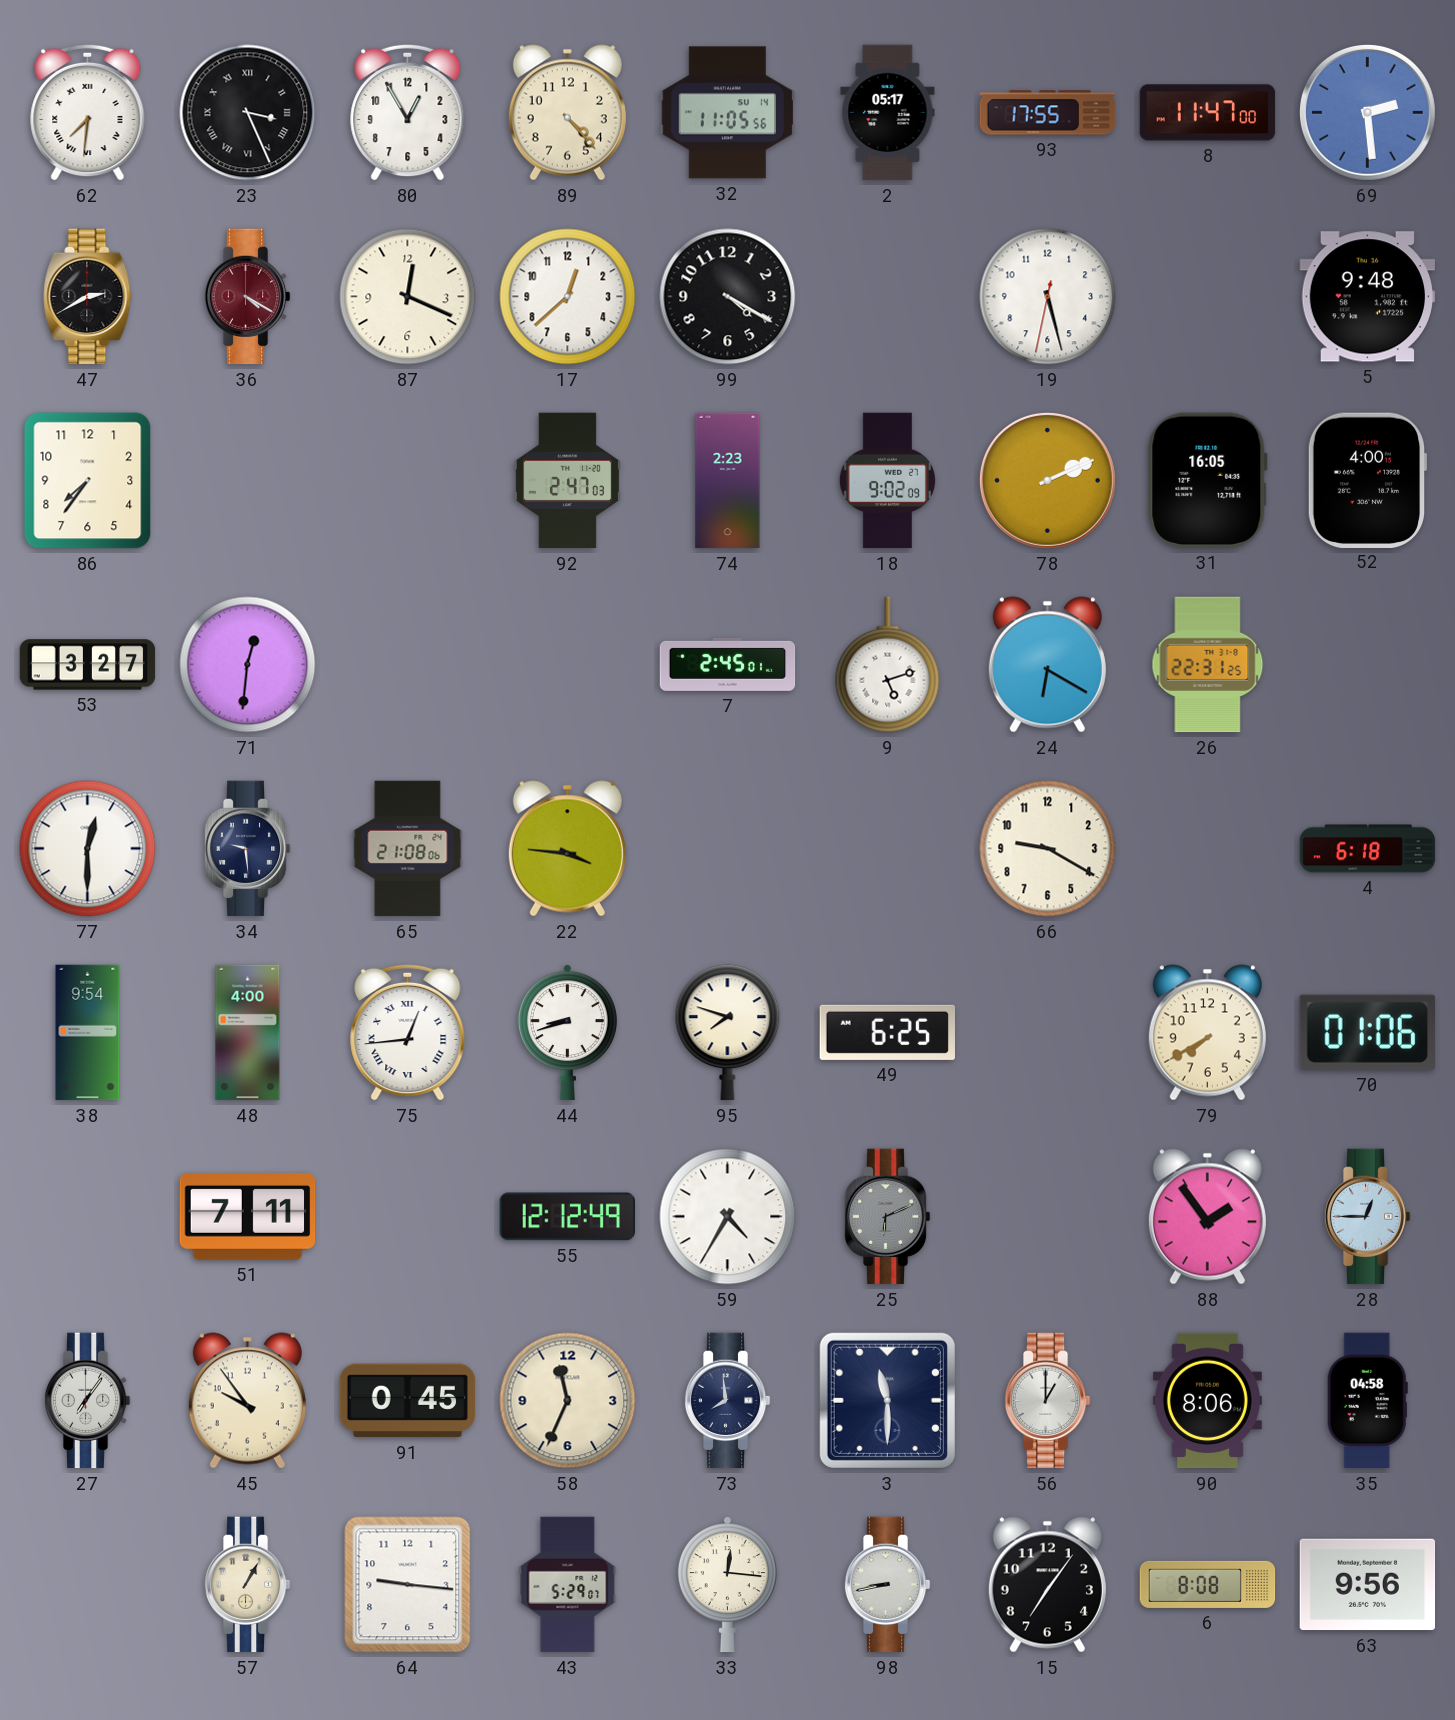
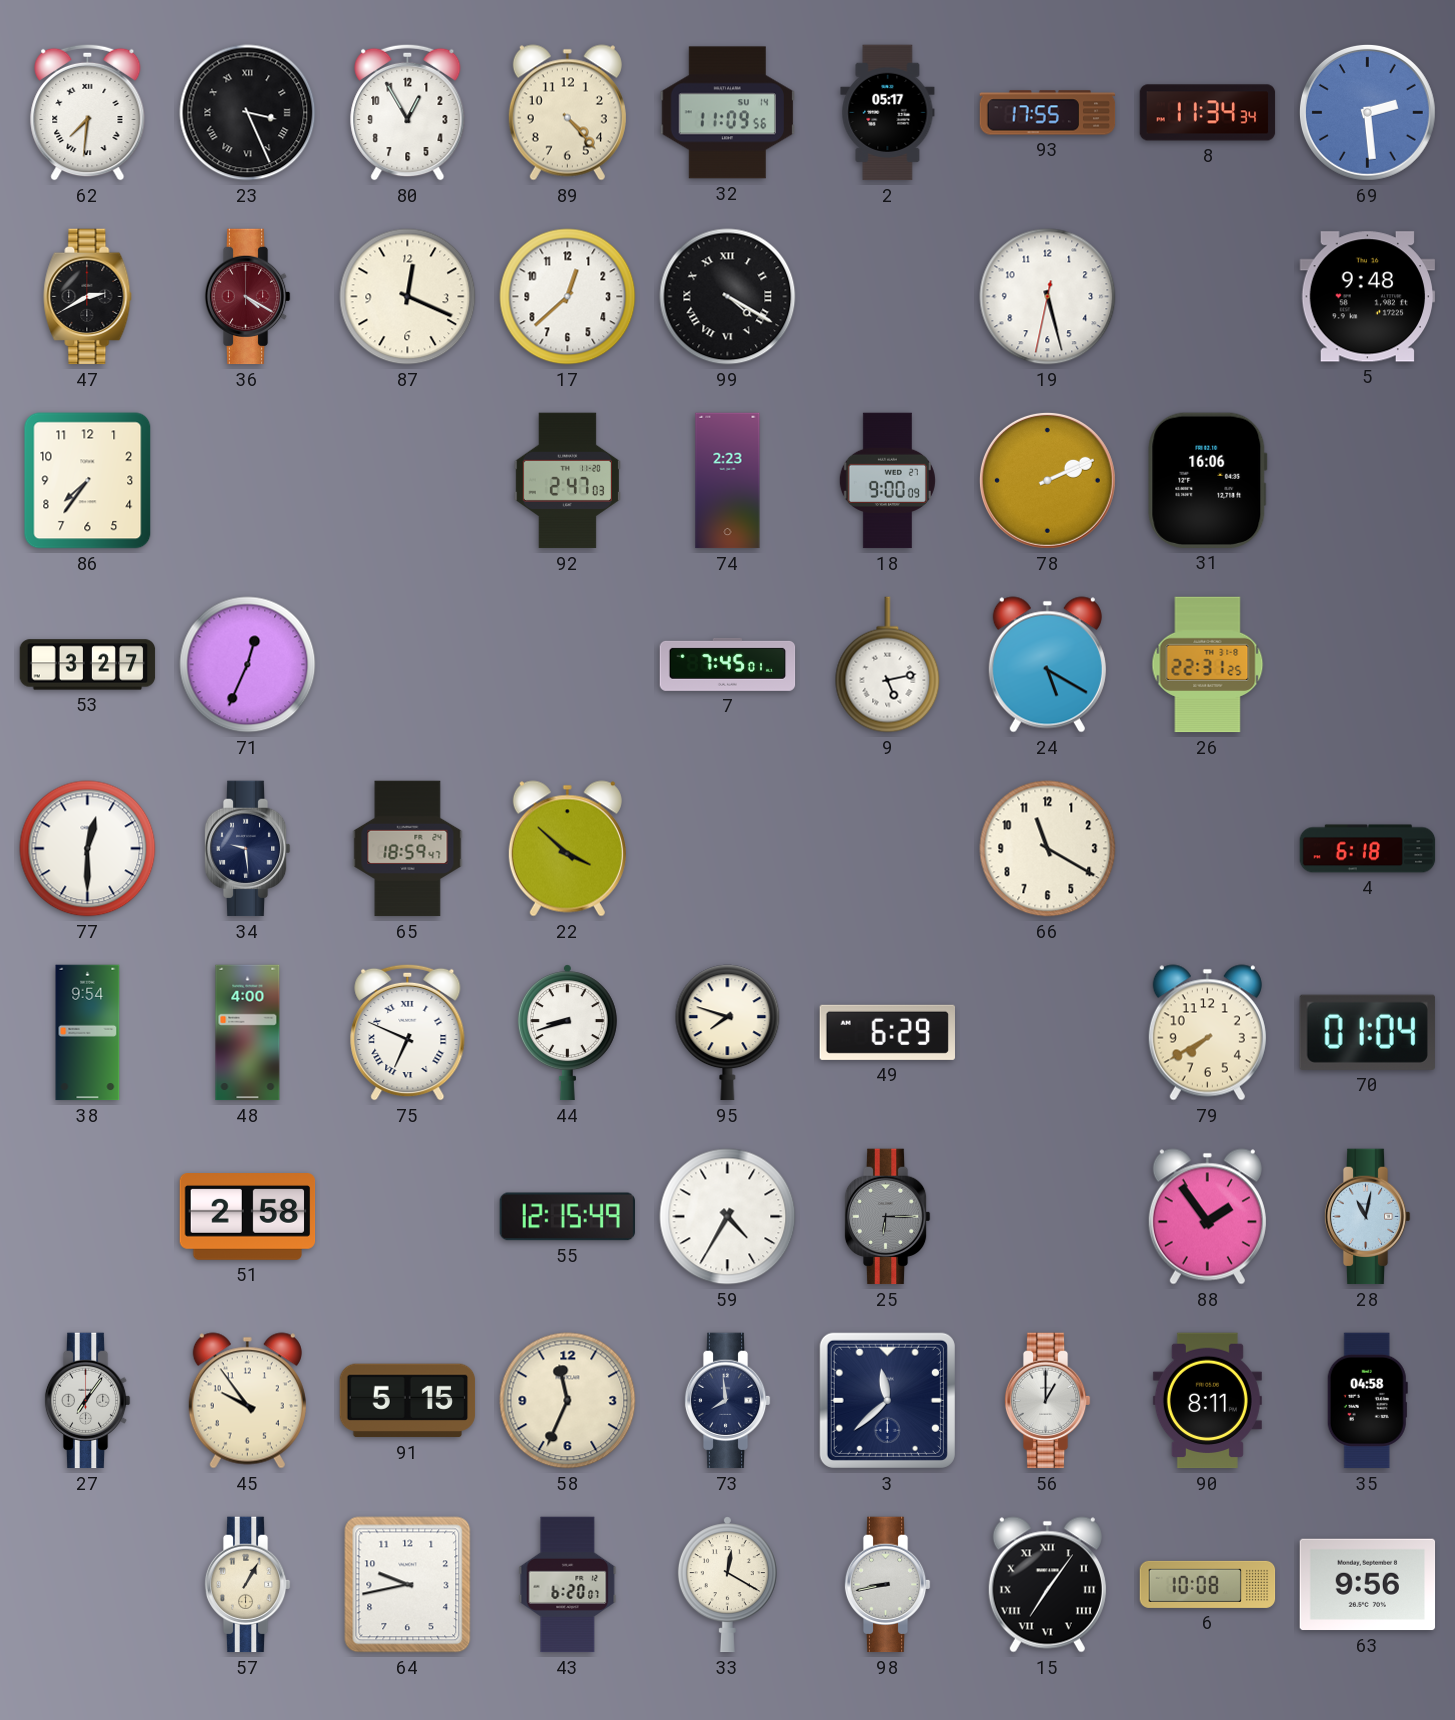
32: 11:05 -> 11:09 (728, 113)
8: 11:47 -> 11:34 (1208, 113)
99 numerals: Arabic -> Roman (728, 297)
18: 9:02 -> 9:00 (887, 481)
31: 16:05 -> 16:06 (1208, 480)
52: 4:00 -> none (1367, 480)
71: 12:31 -> 12:34 (248, 665)
7: 2:45 -> 7:45 (728, 664)
9: 5:12 -> 5:13 (888, 665)
24: 6:20 -> 5:20 (1047, 665)
65: 21:08 -> 18:59 (408, 849)
22: 3:46 -> 3:52 (567, 849)
66: 9:20 -> 11:20 (1048, 849)
75: 12:44 -> 6:49 (408, 1032)
49: 6:25 -> 6:29 (887, 1032)
70: 01:06 -> 01:04 (1367, 1032)
51: 7:11 -> 2:58 (248, 1217)
55: 12:12 -> 12:15 (568, 1217)
25: 6:11 -> 6:15 (887, 1217)
28: 12:45 -> 11:02 (1367, 1217)
91: 0:45 -> 5:15 (408, 1401)
3: 11:30 -> 11:38 (887, 1400)
90: 8:06 -> 8:11 (1207, 1401)
64: 9:16 -> 9:43 (408, 1585)
43: 5:29 -> 6:20 (568, 1585)
33: 12:16 -> 12:20 (727, 1585)
15 numerals: Arabic -> Roman (1047, 1585)
6: 8:08 -> 10:08 (1208, 1584)
